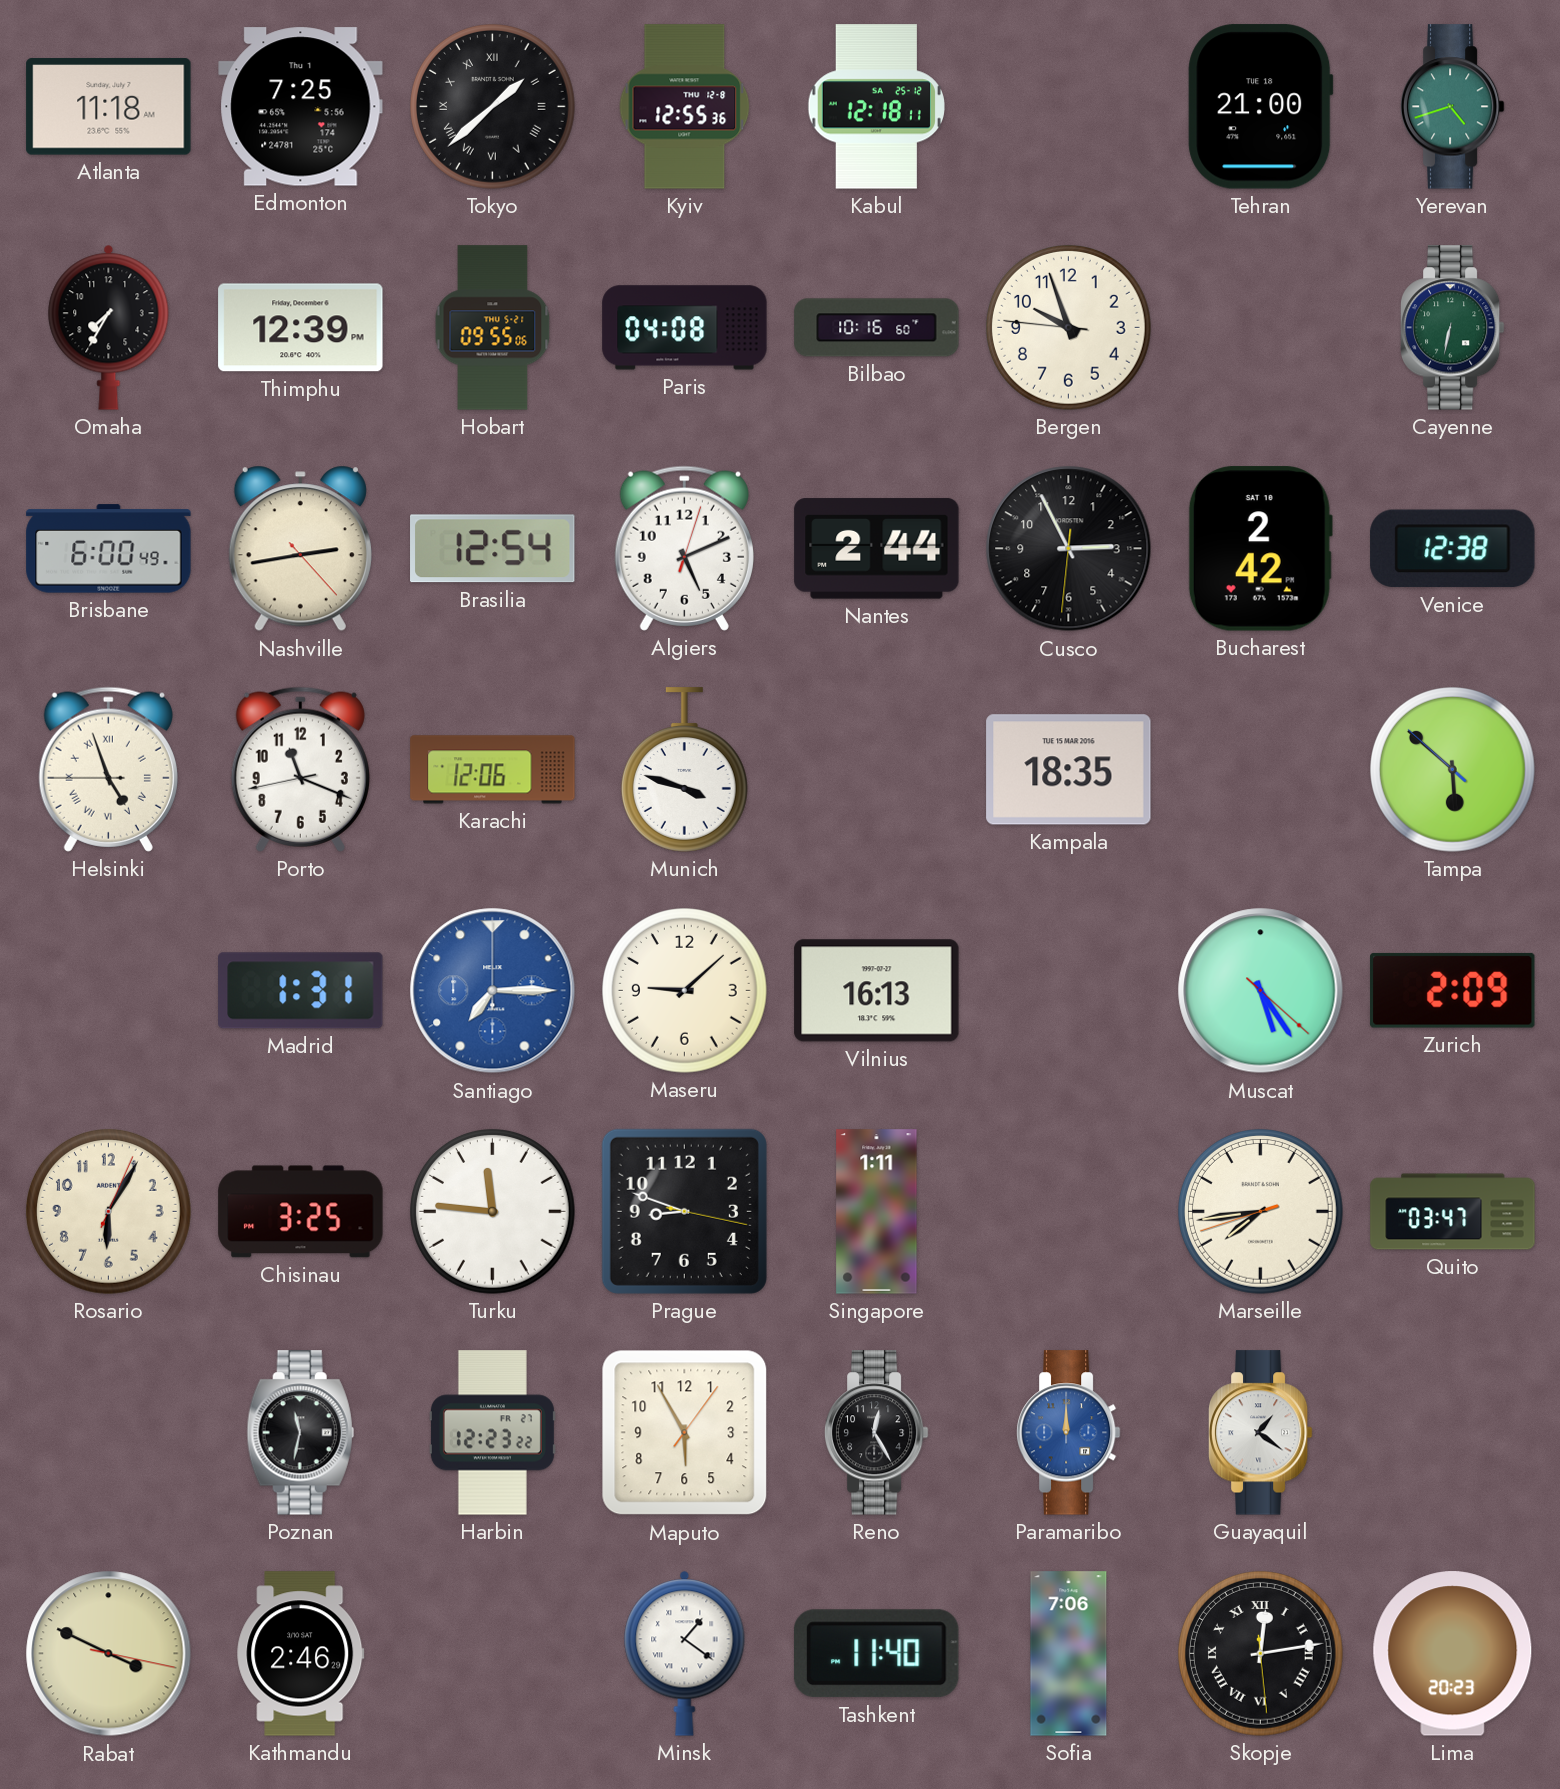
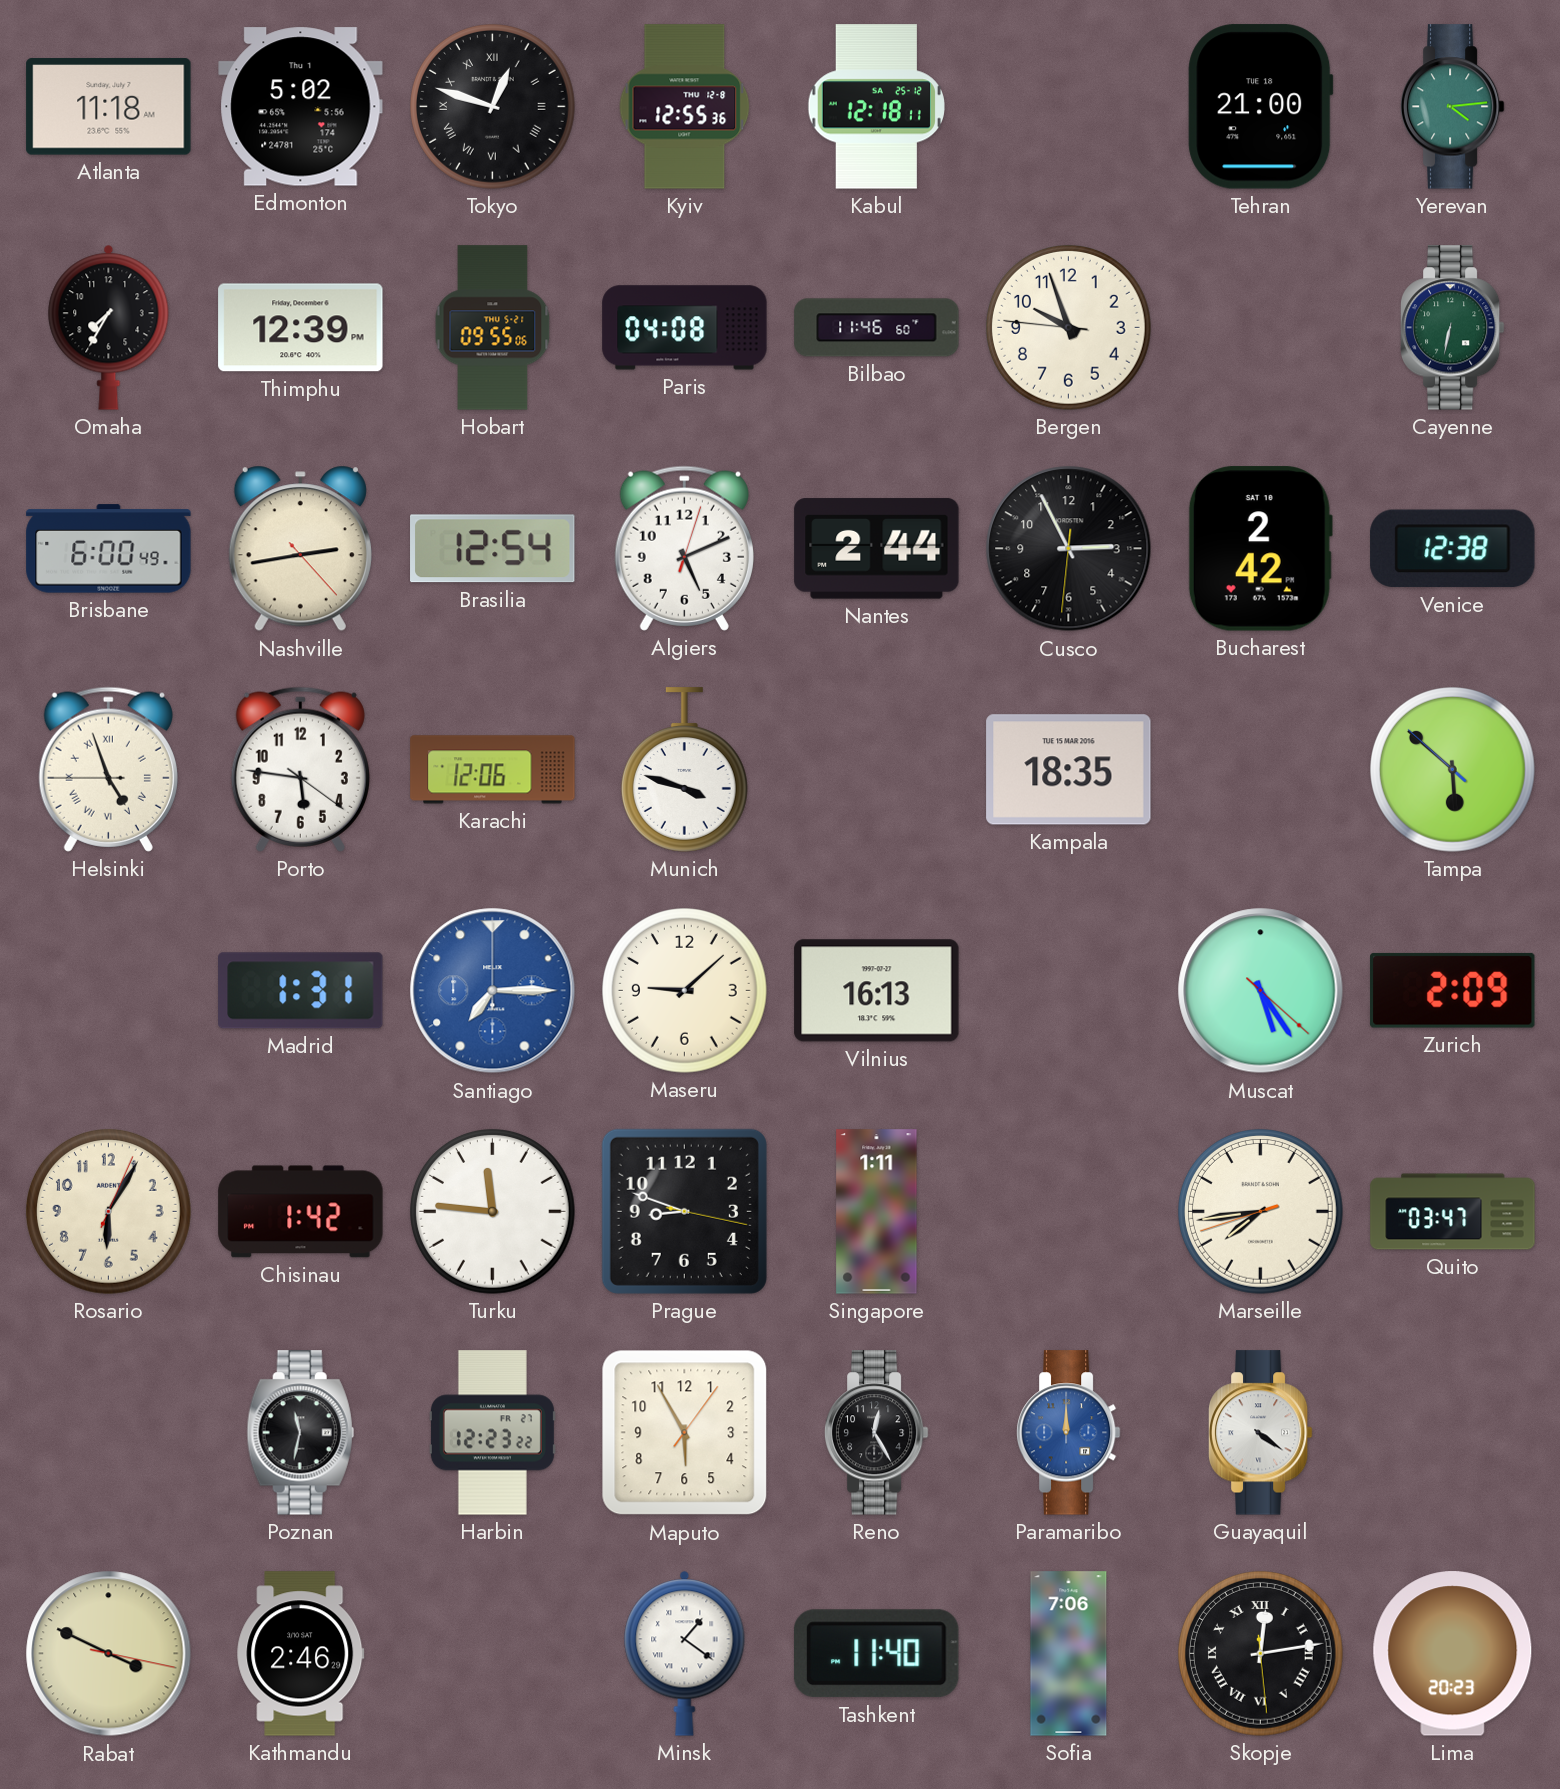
Edmonton: 7:25 -> 5:02 (301, 107)
Tokyo: 1:38 -> 12:48 (493, 107)
Yerevan: 4:42 -> 4:14 (1452, 107)
Bilbao: 10:16 -> 11:46 (877, 328)
Porto: 11:18 -> 5:46 (300, 769)
Chisinau: 3:25 -> 1:42 (301, 1212)
Guayaquil: 1:21 -> 4:21 (1260, 1433)
